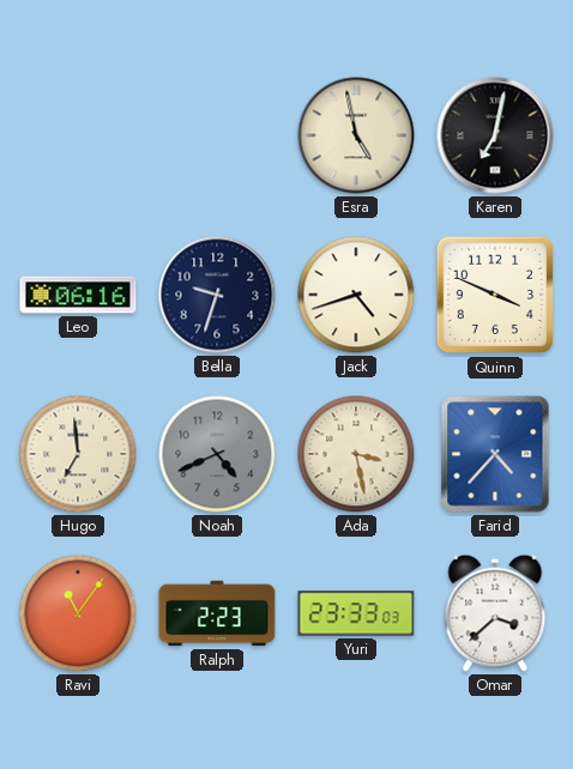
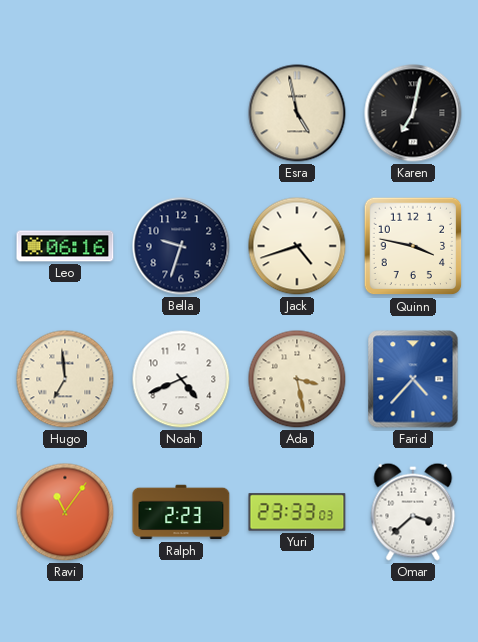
Quinn: 3:49 -> 3:47 (413, 246)
Noah dial: grey -> white (181, 379)
